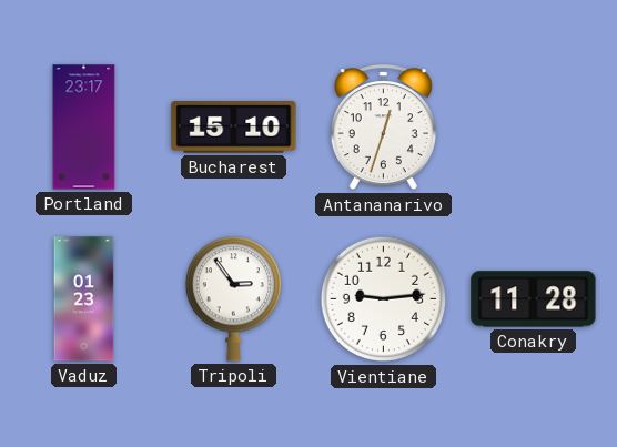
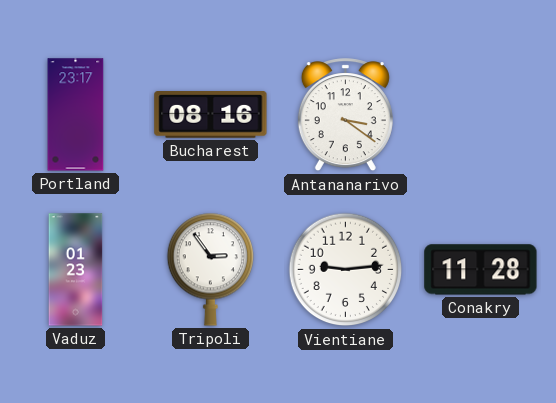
Bucharest: 15:10 -> 08:16 (211, 115)
Antananarivo: 12:33 -> 3:21 (345, 115)
